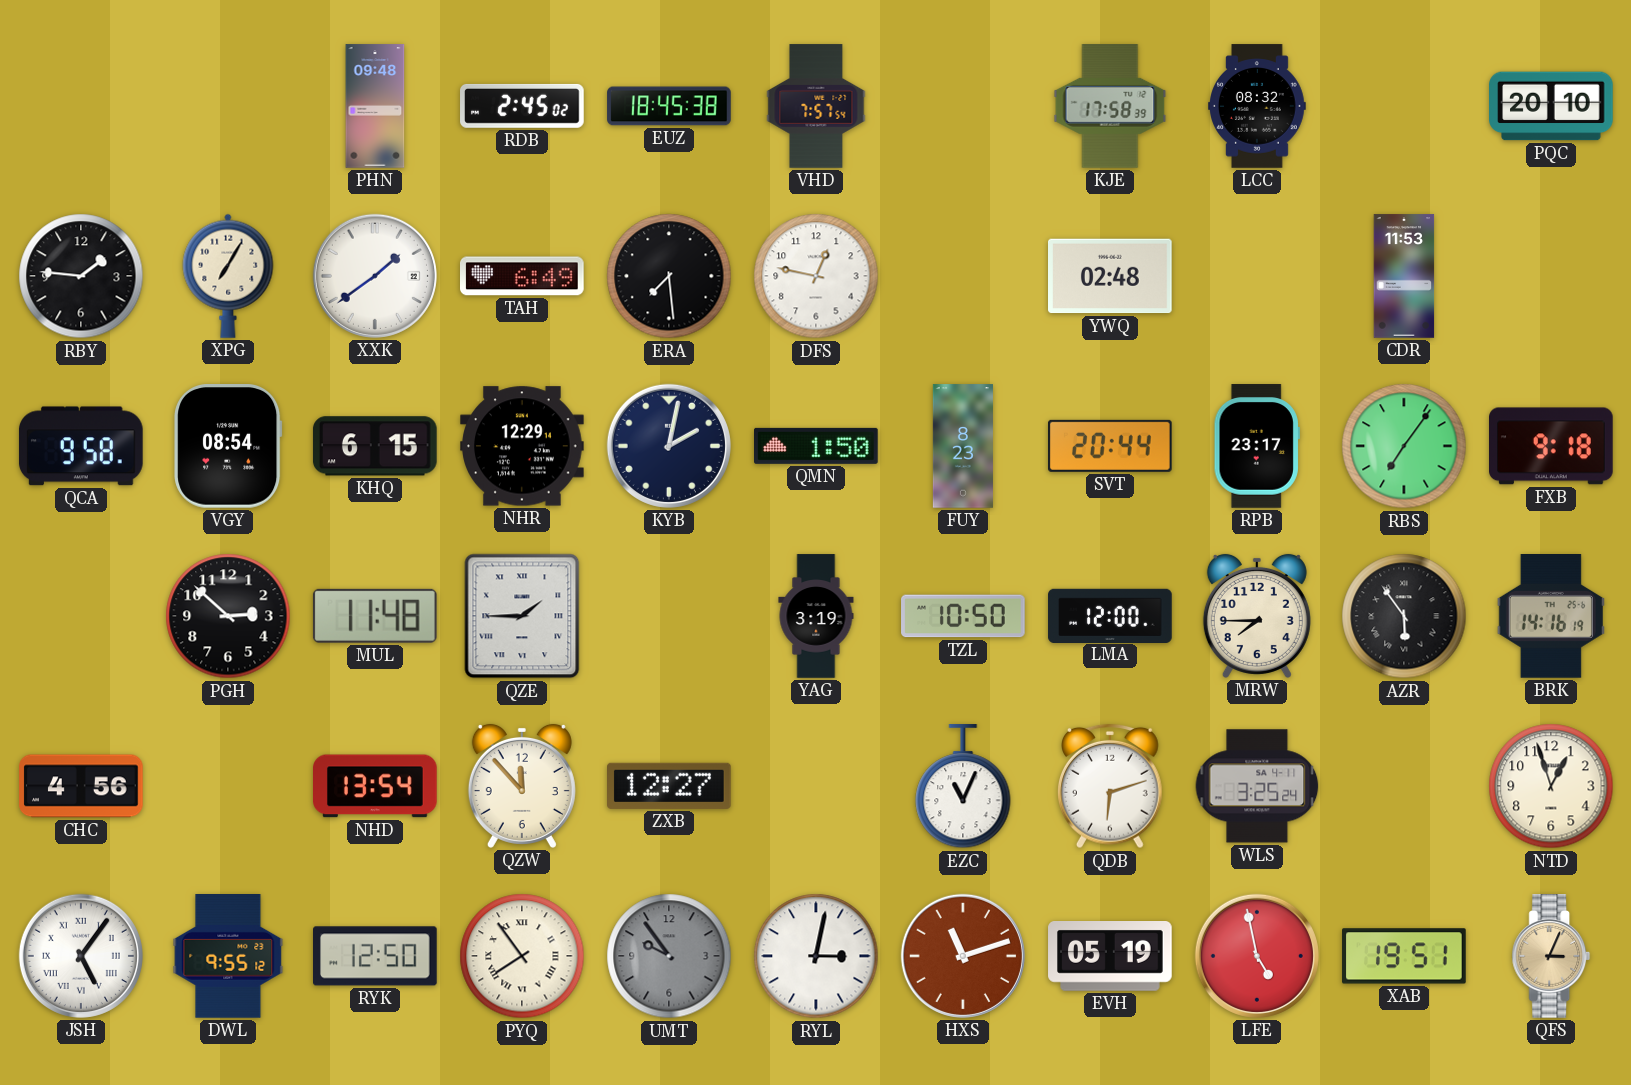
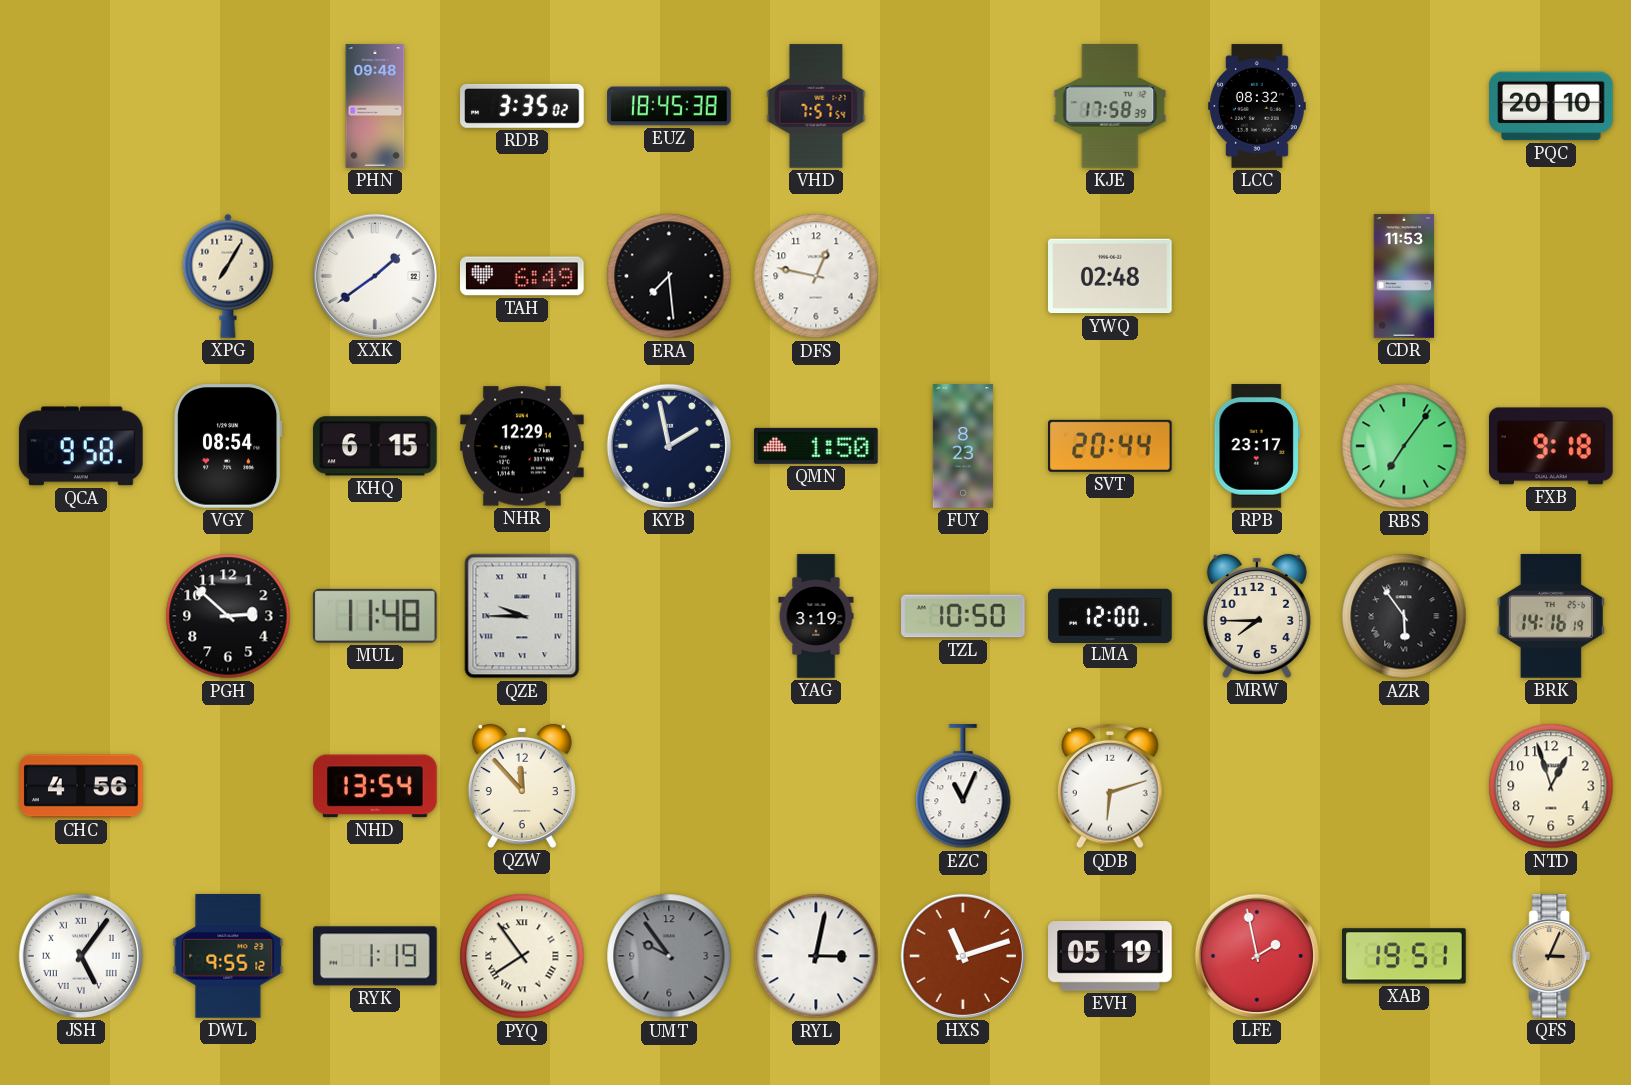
RDB: 2:45 -> 3:35 (522, 106)
RBY: 1:46 -> none (81, 276)
KYB: 2:02 -> 1:58 (669, 446)
QZE: 1:45 -> 9:45 (522, 616)
ZXB: 12:27 -> none (670, 786)
WLS: 3:25 -> none (1257, 786)
RYK: 12:50 -> 1:19 (376, 956)
LFE: 4:58 -> 1:58 (1257, 956)
